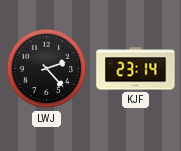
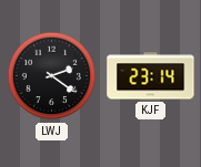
LWJ: 2:23 -> 2:21 (52, 76)
